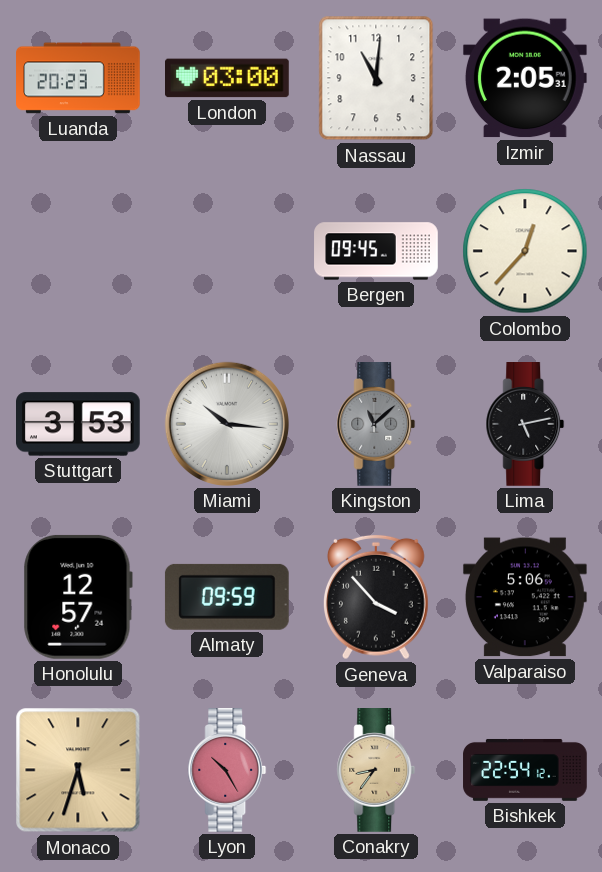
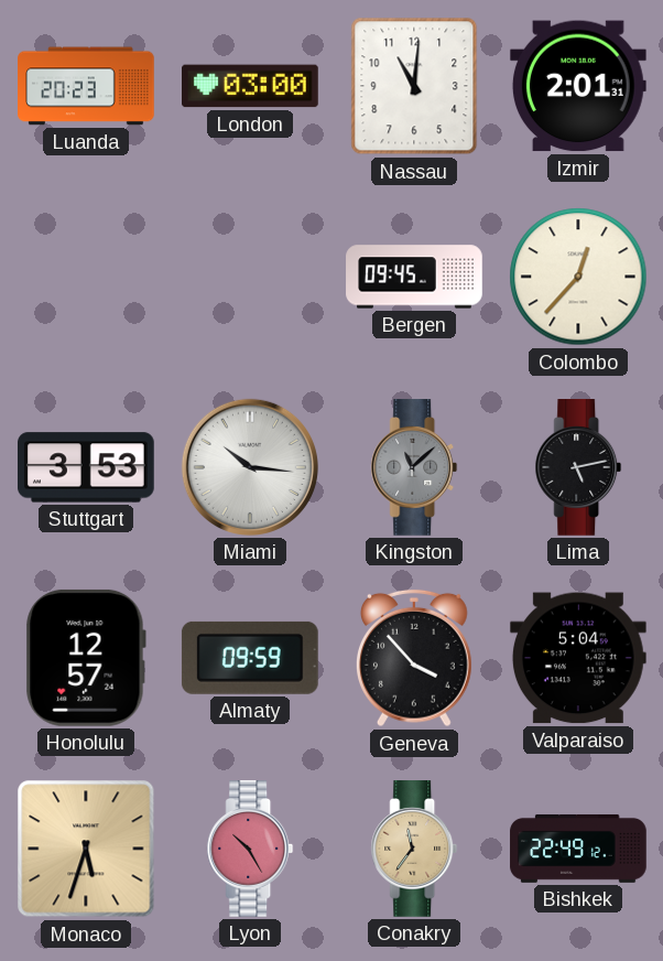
Izmir: 2:05 -> 2:01 (578, 86)
Valparaiso: 5:06 -> 5:04 (578, 658)
Conakry: 8:36 -> 11:36 (414, 850)
Bishkek: 22:54 -> 22:49 (578, 849)
